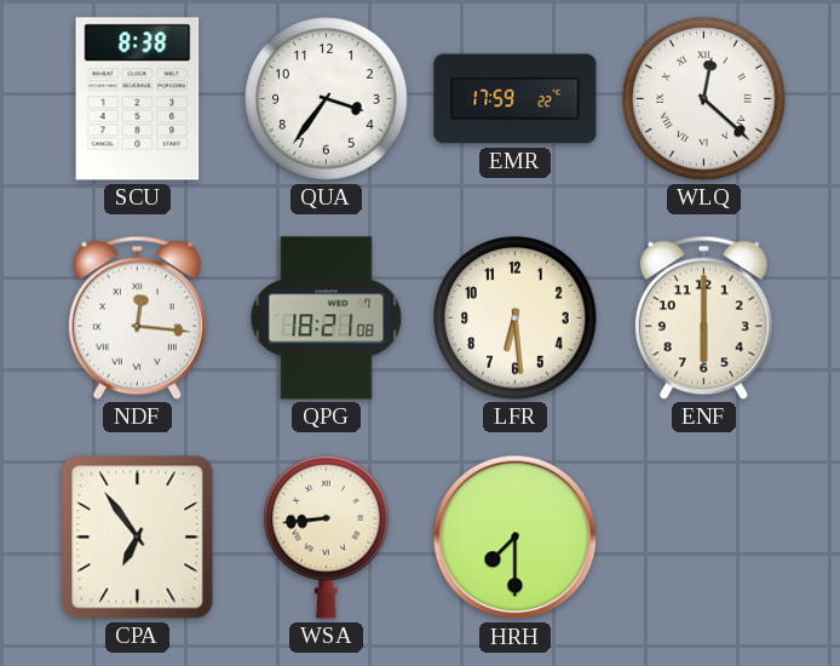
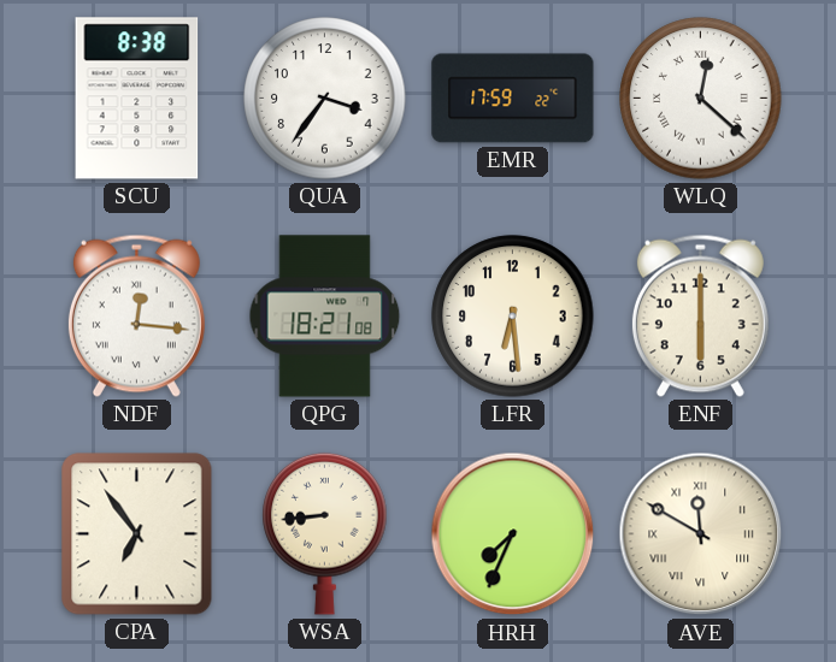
HRH: 7:30 -> 7:34 (513, 534)
AVE: none -> 11:50 (701, 534)
